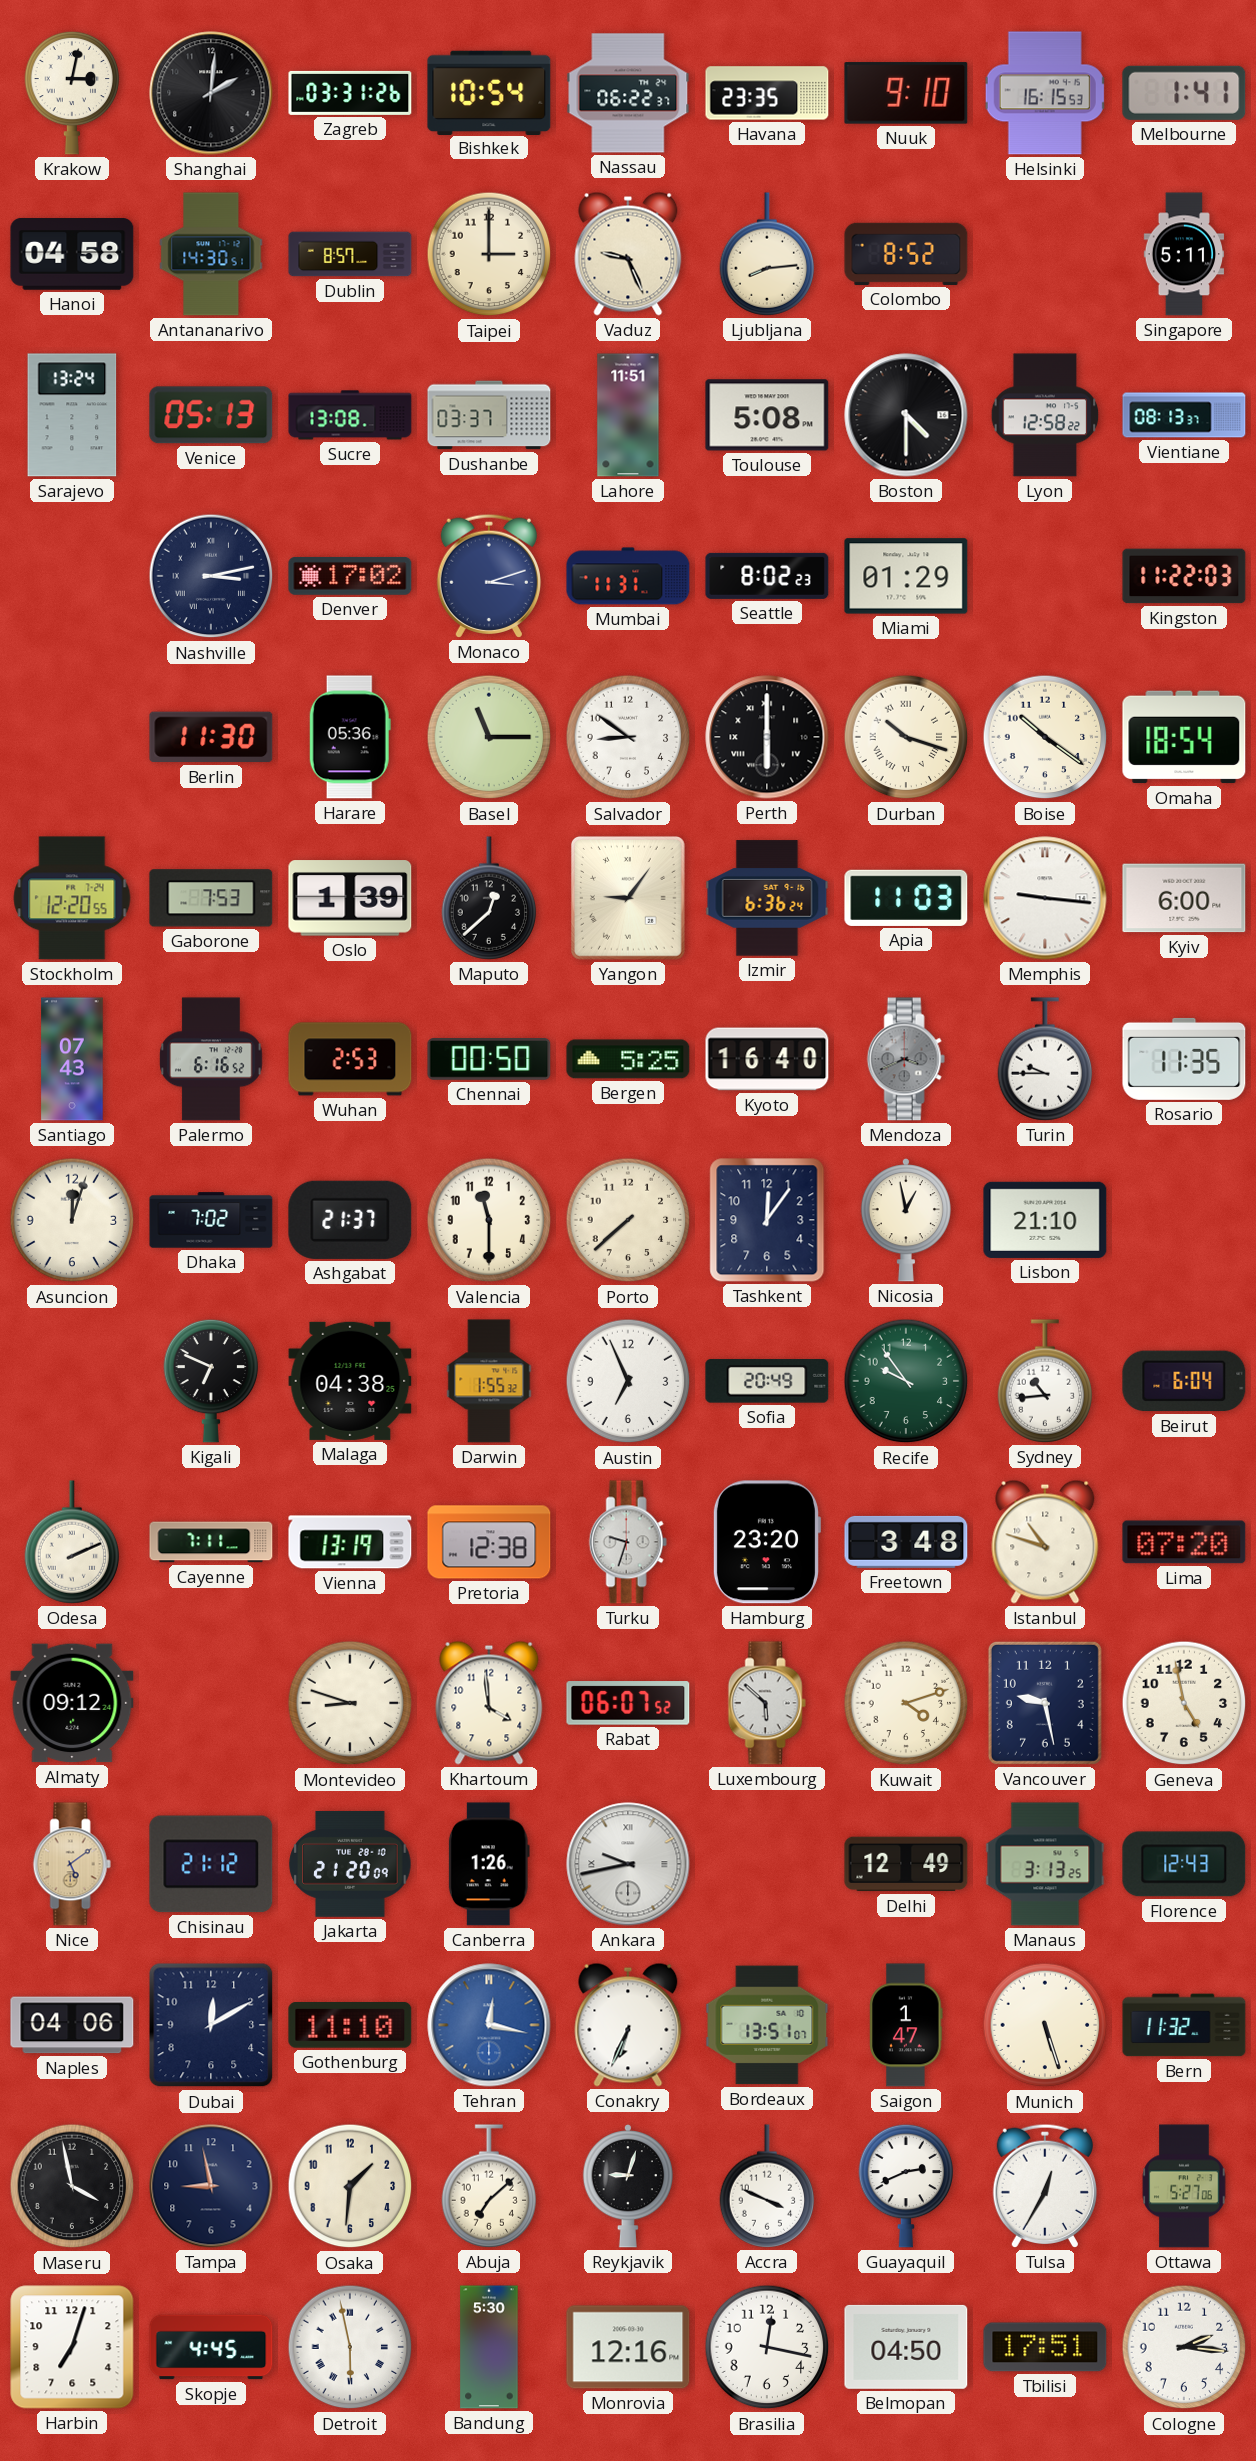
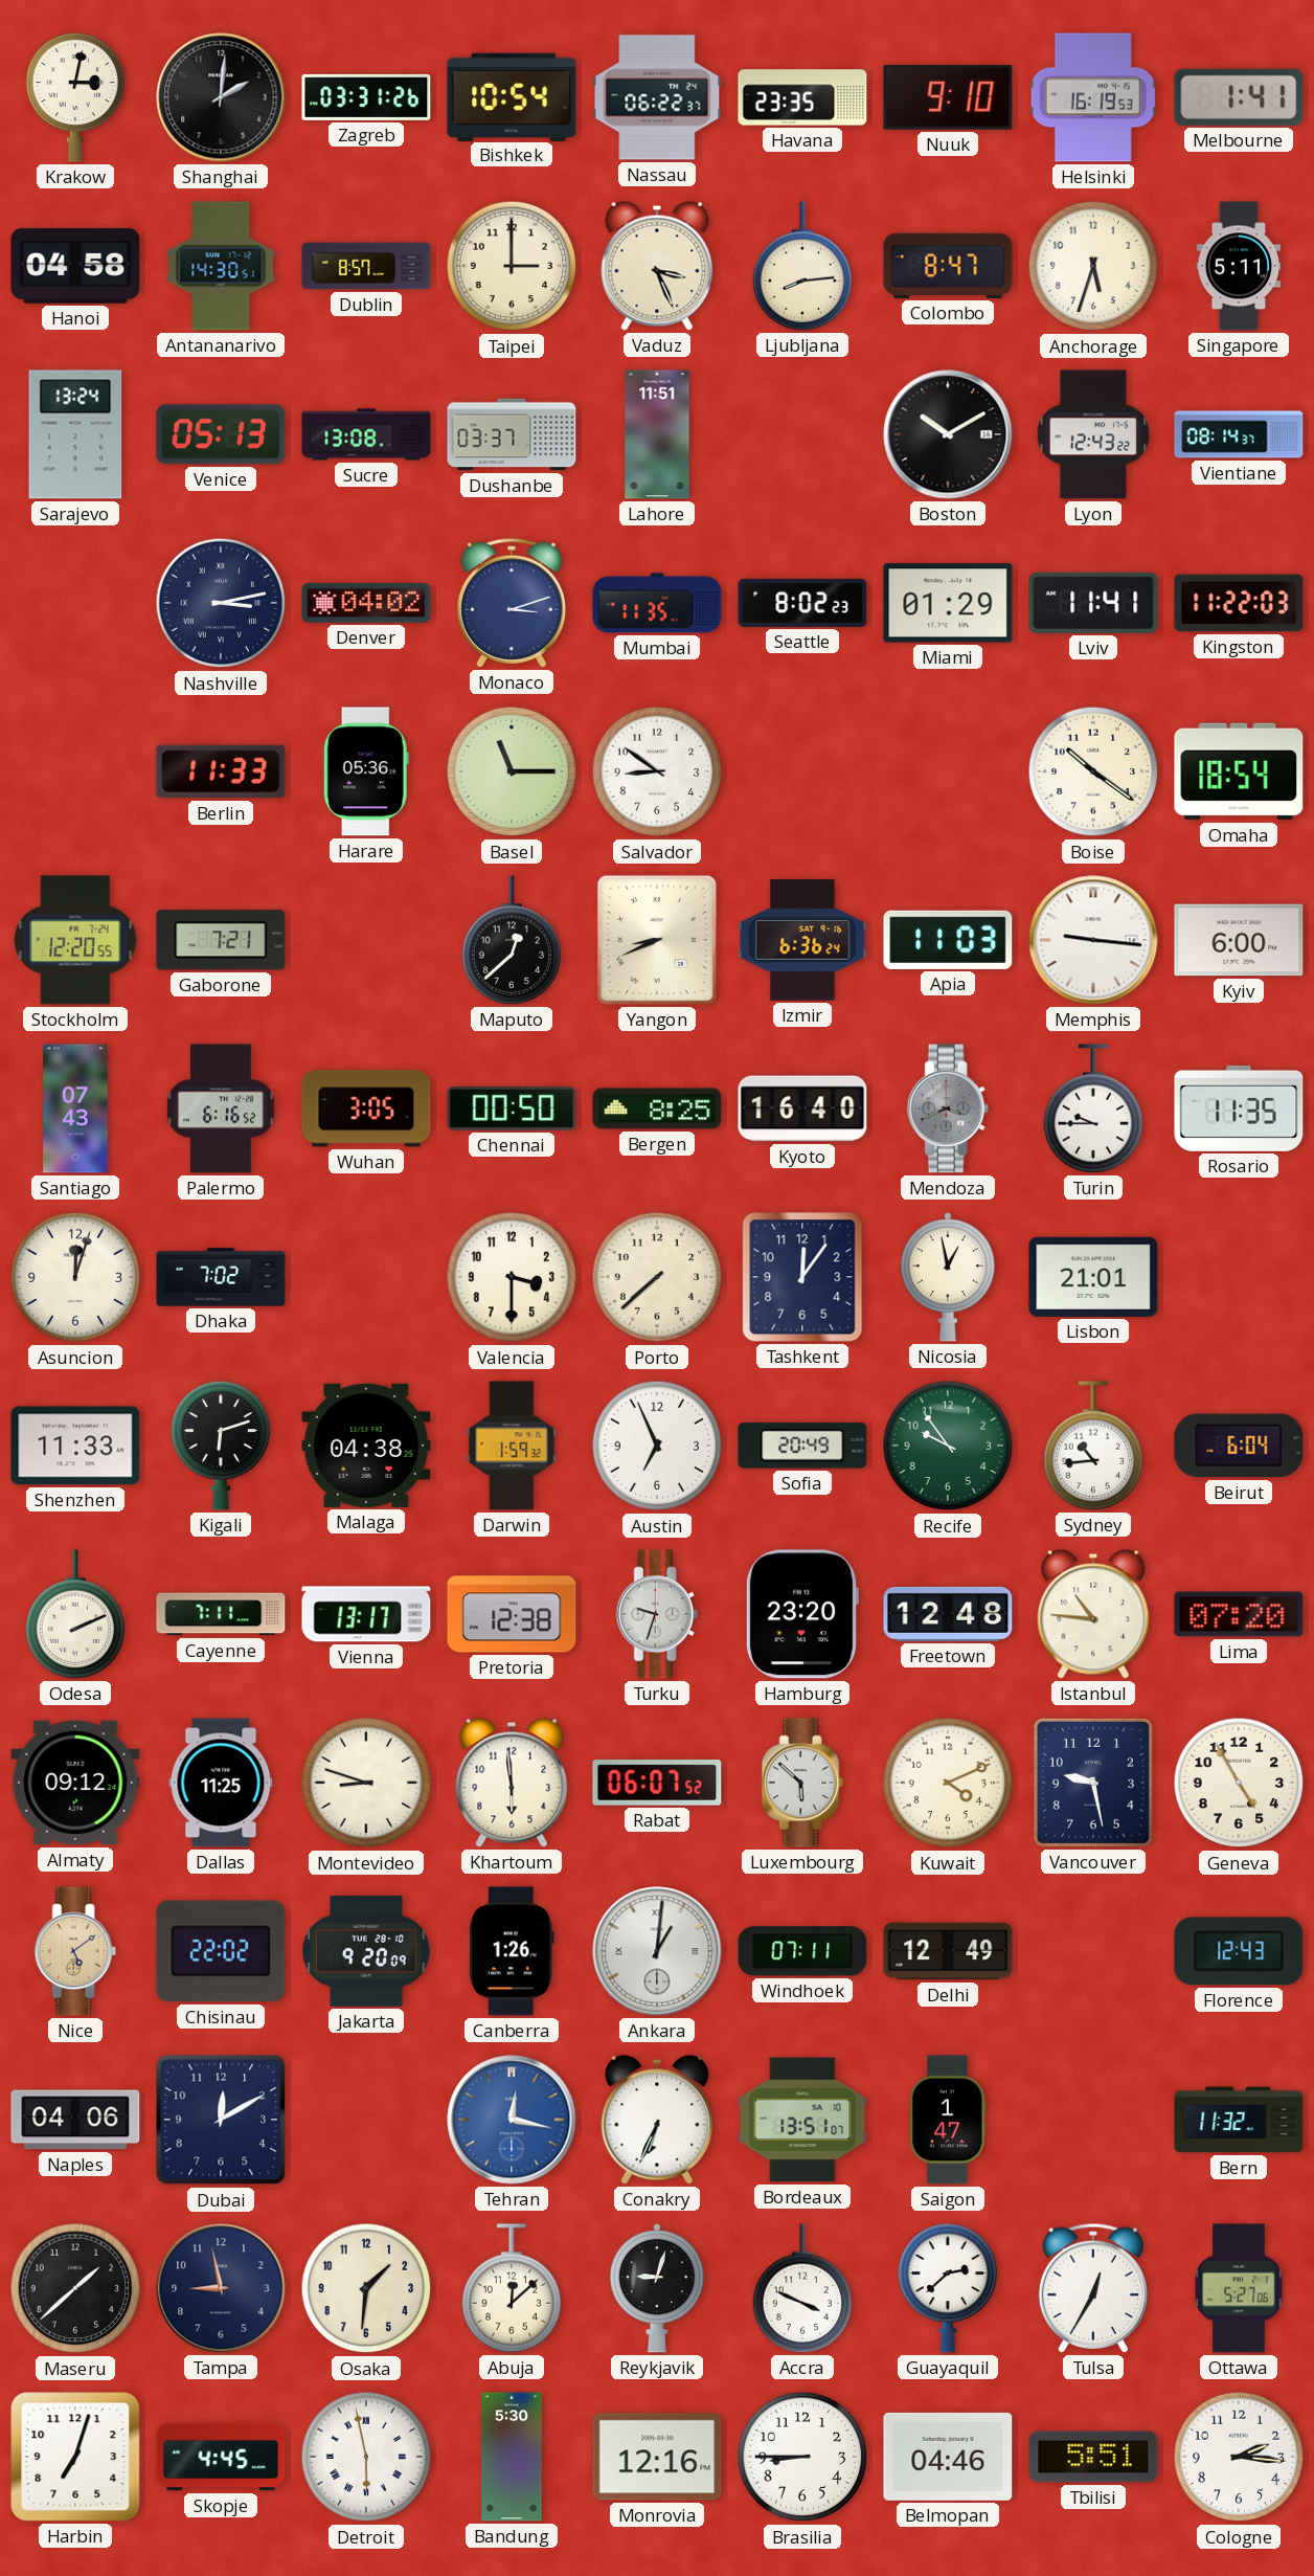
Helsinki: 16:15 -> 16:19 (1093, 97)
Vaduz: 9:26 -> 3:26 (657, 266)
Colombo: 8:52 -> 8:47 (948, 266)
Anchorage: none -> 5:33 (1093, 266)
Toulouse: 5:08 -> none (767, 415)
Boston: 4:30 -> 10:10 (948, 434)
Lyon: 12:58 -> 12:43 (1093, 434)
Vientiane: 08:13 -> 08:14 (1239, 434)
Denver: 17:02 -> 04:02 (366, 603)
Mumbai: 11:31 -> 11:35 (657, 603)
Lviv: none -> 11:41 (1093, 603)
Berlin: 11:30 -> 11:33 (221, 771)
Perth: 6:00 -> none (767, 737)
Durban: 10:18 -> none (906, 737)
Gaborone: 7:53 -> 7:21 (221, 940)
Oslo: 1:39 -> none (350, 898)
Yangon: 9:06 -> 8:41 (657, 940)
Wuhan: 2:53 -> 3:05 (366, 1108)
Bergen: 5:25 -> 8:25 (657, 1108)
Ashgabat: 21:37 -> none (350, 1220)
Valencia: 11:30 -> 3:30 (512, 1277)
Lisbon: 21:10 -> 21:01 (1093, 1277)
Shenzhen: none -> 11:33 (75, 1446)
Kigali: 6:49 -> 6:12 (221, 1446)
Darwin: 1:55 -> 1:59 (512, 1446)
Vienna: 13:19 -> 13:17 (366, 1614)
Freetown: 3:48 -> 12:48 (948, 1614)
Istanbul: 10:48 -> 10:46 (1093, 1614)
Dallas: none -> 11:25 (221, 1783)
Khartoum: 3:59 -> 5:59 (512, 1783)
Kuwait: 4:12 -> 4:11 (948, 1783)
Geneva: 4:58 -> 4:55 (1239, 1783)
Chisinau: 21:12 -> 22:02 (221, 1951)
Jakarta: 21:20 -> 9:20 (366, 1951)
Ankara: 9:43 -> 1:01 (657, 1951)
Windhoek: none -> 07:11 (802, 1951)
Manaus: 3:13 -> none (1045, 1864)
Gothenburg: 11:10 -> none (350, 2025)
Munich: 5:27 -> none (1045, 2025)
Maseru: 3:58 -> 1:38 (75, 2288)
Abuja: 7:08 -> 12:08 (512, 2288)
Guayaquil: 2:41 -> 2:38 (948, 2288)
Brasilia: 12:17 -> 8:45 (802, 2457)
Belmopan: 04:50 -> 04:46 (948, 2457)
Tbilisi: 17:51 -> 5:51 (1093, 2457)
